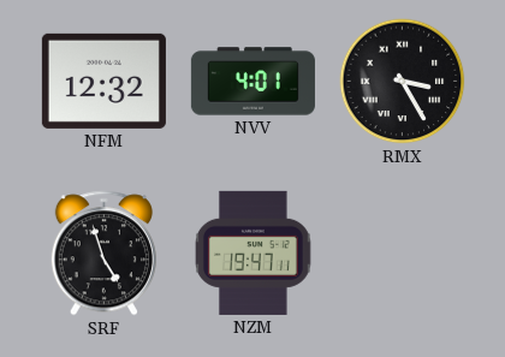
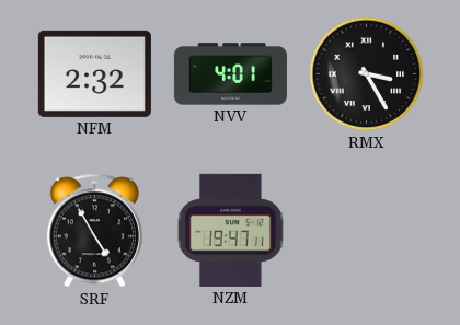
NFM: 12:32 -> 2:32 (94, 73)
SRF: 4:57 -> 4:55 (94, 231)
